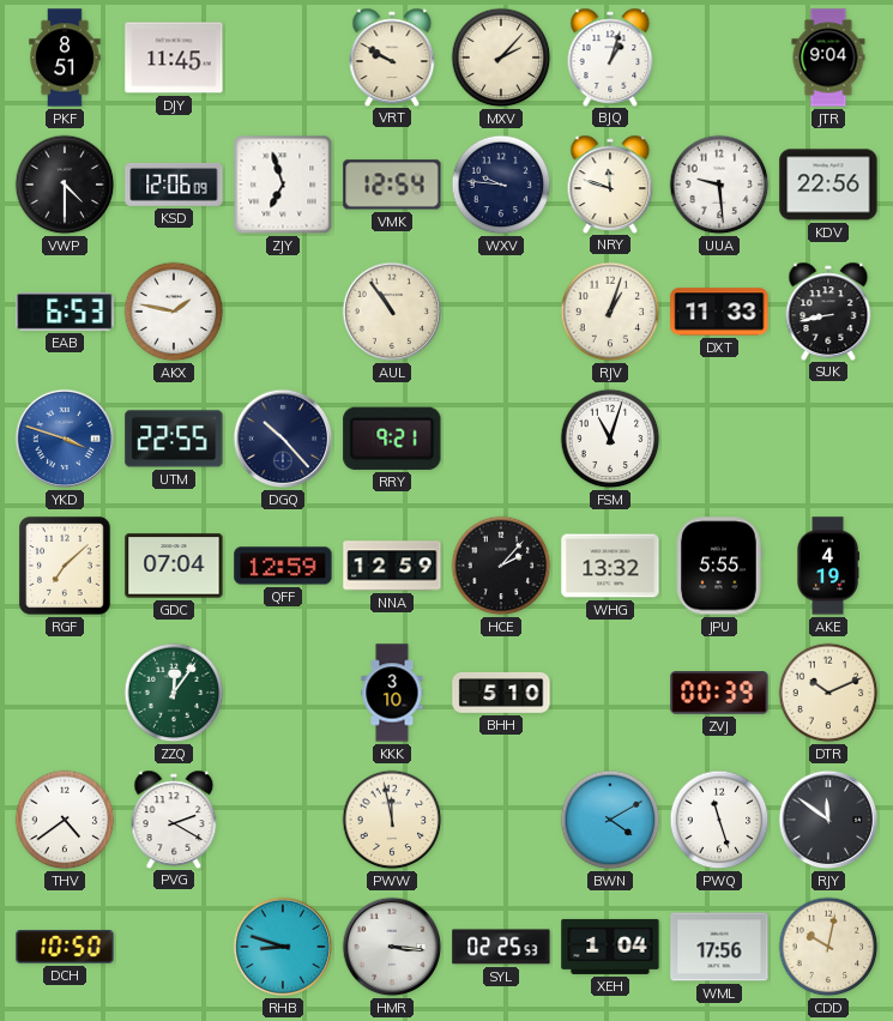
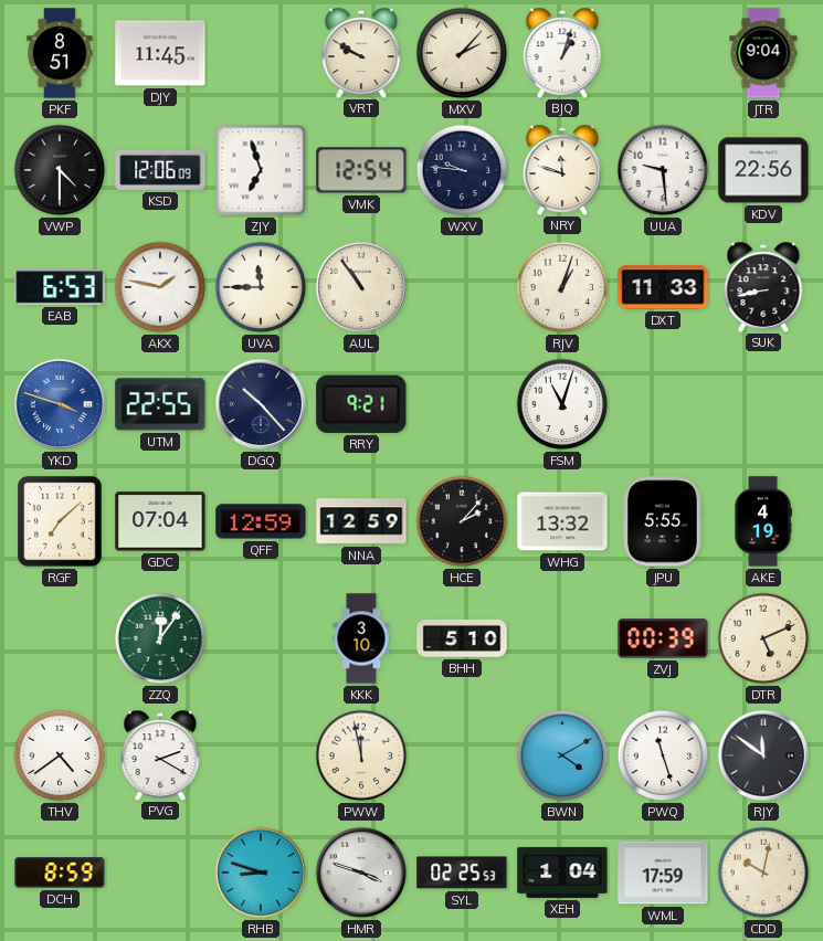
UVA: none -> 11:45 (261, 287)
DTR: 10:11 -> 5:11 (763, 638)
DCH: 10:50 -> 8:59 (60, 873)
HMR: 3:16 -> 3:48 (361, 873)
WML: 17:56 -> 17:59 (663, 873)
